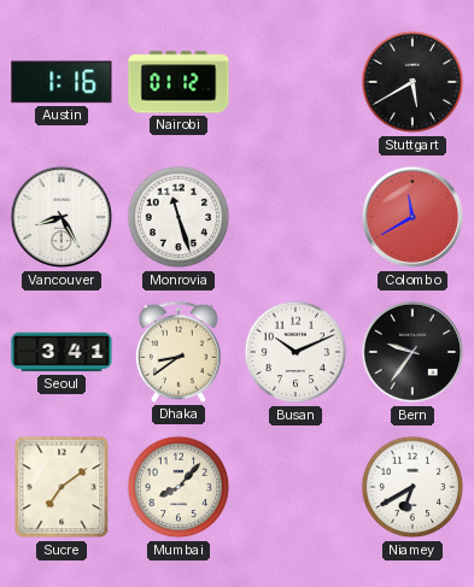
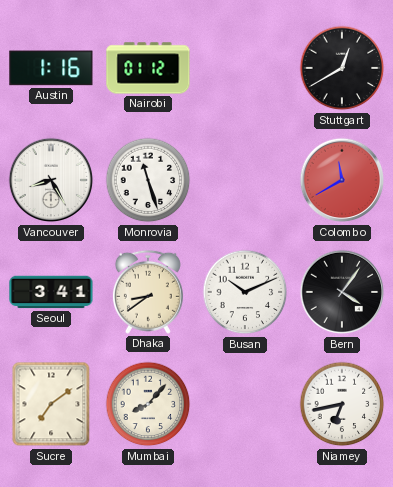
Stuttgart: 5:40 -> 12:40 (342, 68)
Bern: 9:36 -> 4:06 (342, 292)
Niamey: 6:40 -> 6:43 (342, 404)
